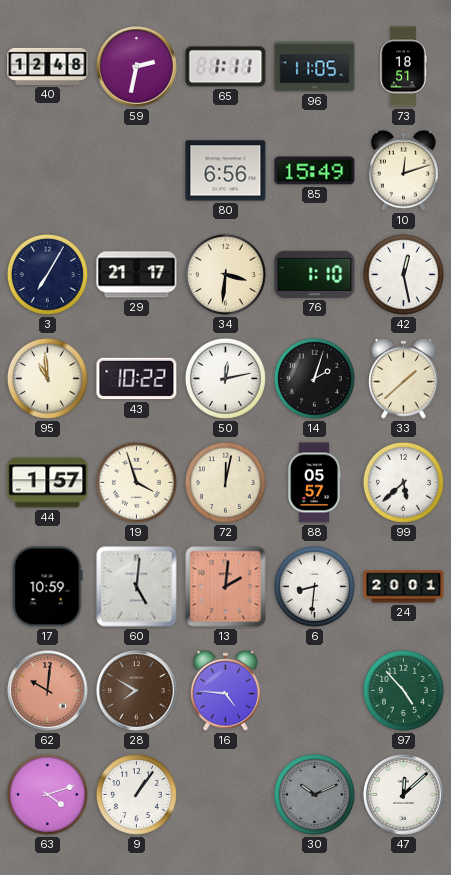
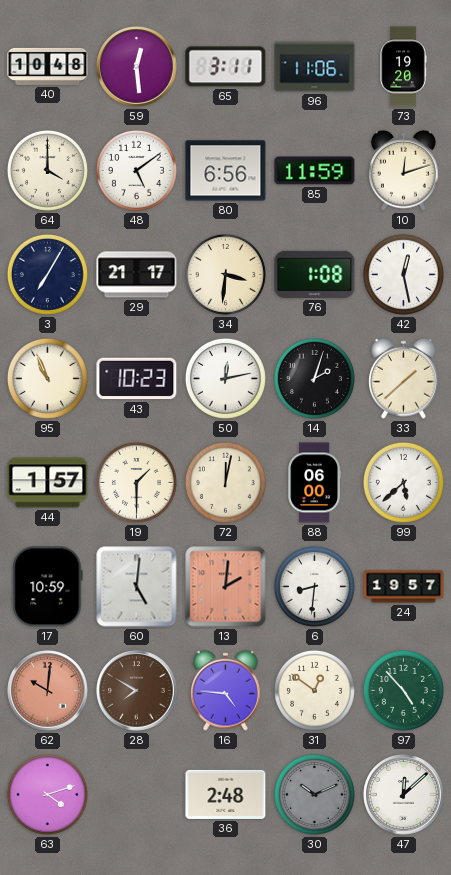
40: 12:48 -> 10:48 (48, 66)
59: 2:32 -> 12:29 (137, 67)
65: 1:11 -> 3:11 (226, 67)
96: 11:05 -> 11:06 (315, 67)
73: 18:51 -> 19:20 (403, 67)
64: none -> 4:00 (47, 170)
48: none -> 5:09 (136, 170)
85: 15:49 -> 11:59 (315, 171)
76: 1:10 -> 1:08 (315, 274)
95: 10:59 -> 10:56 (47, 378)
43: 10:22 -> 10:23 (137, 379)
19: 3:57 -> 1:30 (136, 482)
88: 05:57 -> 06:00 (314, 483)
24: 20:01 -> 19:57 (404, 587)
31: none -> 12:51 (314, 690)
9: 1:06 -> none (136, 794)
36: none -> 2:48 (226, 794)
